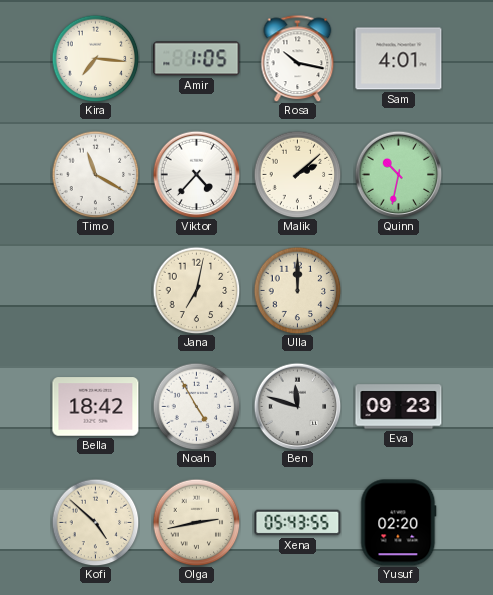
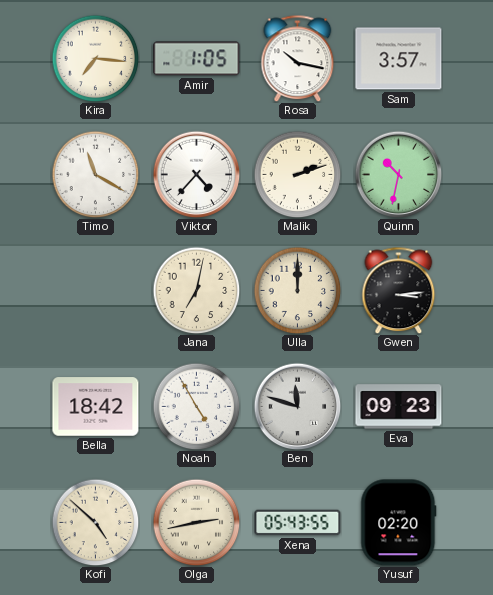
Sam: 4:01 -> 3:57 (399, 59)
Malik: 2:08 -> 2:12 (297, 174)
Gwen: none -> 3:14 (399, 290)
